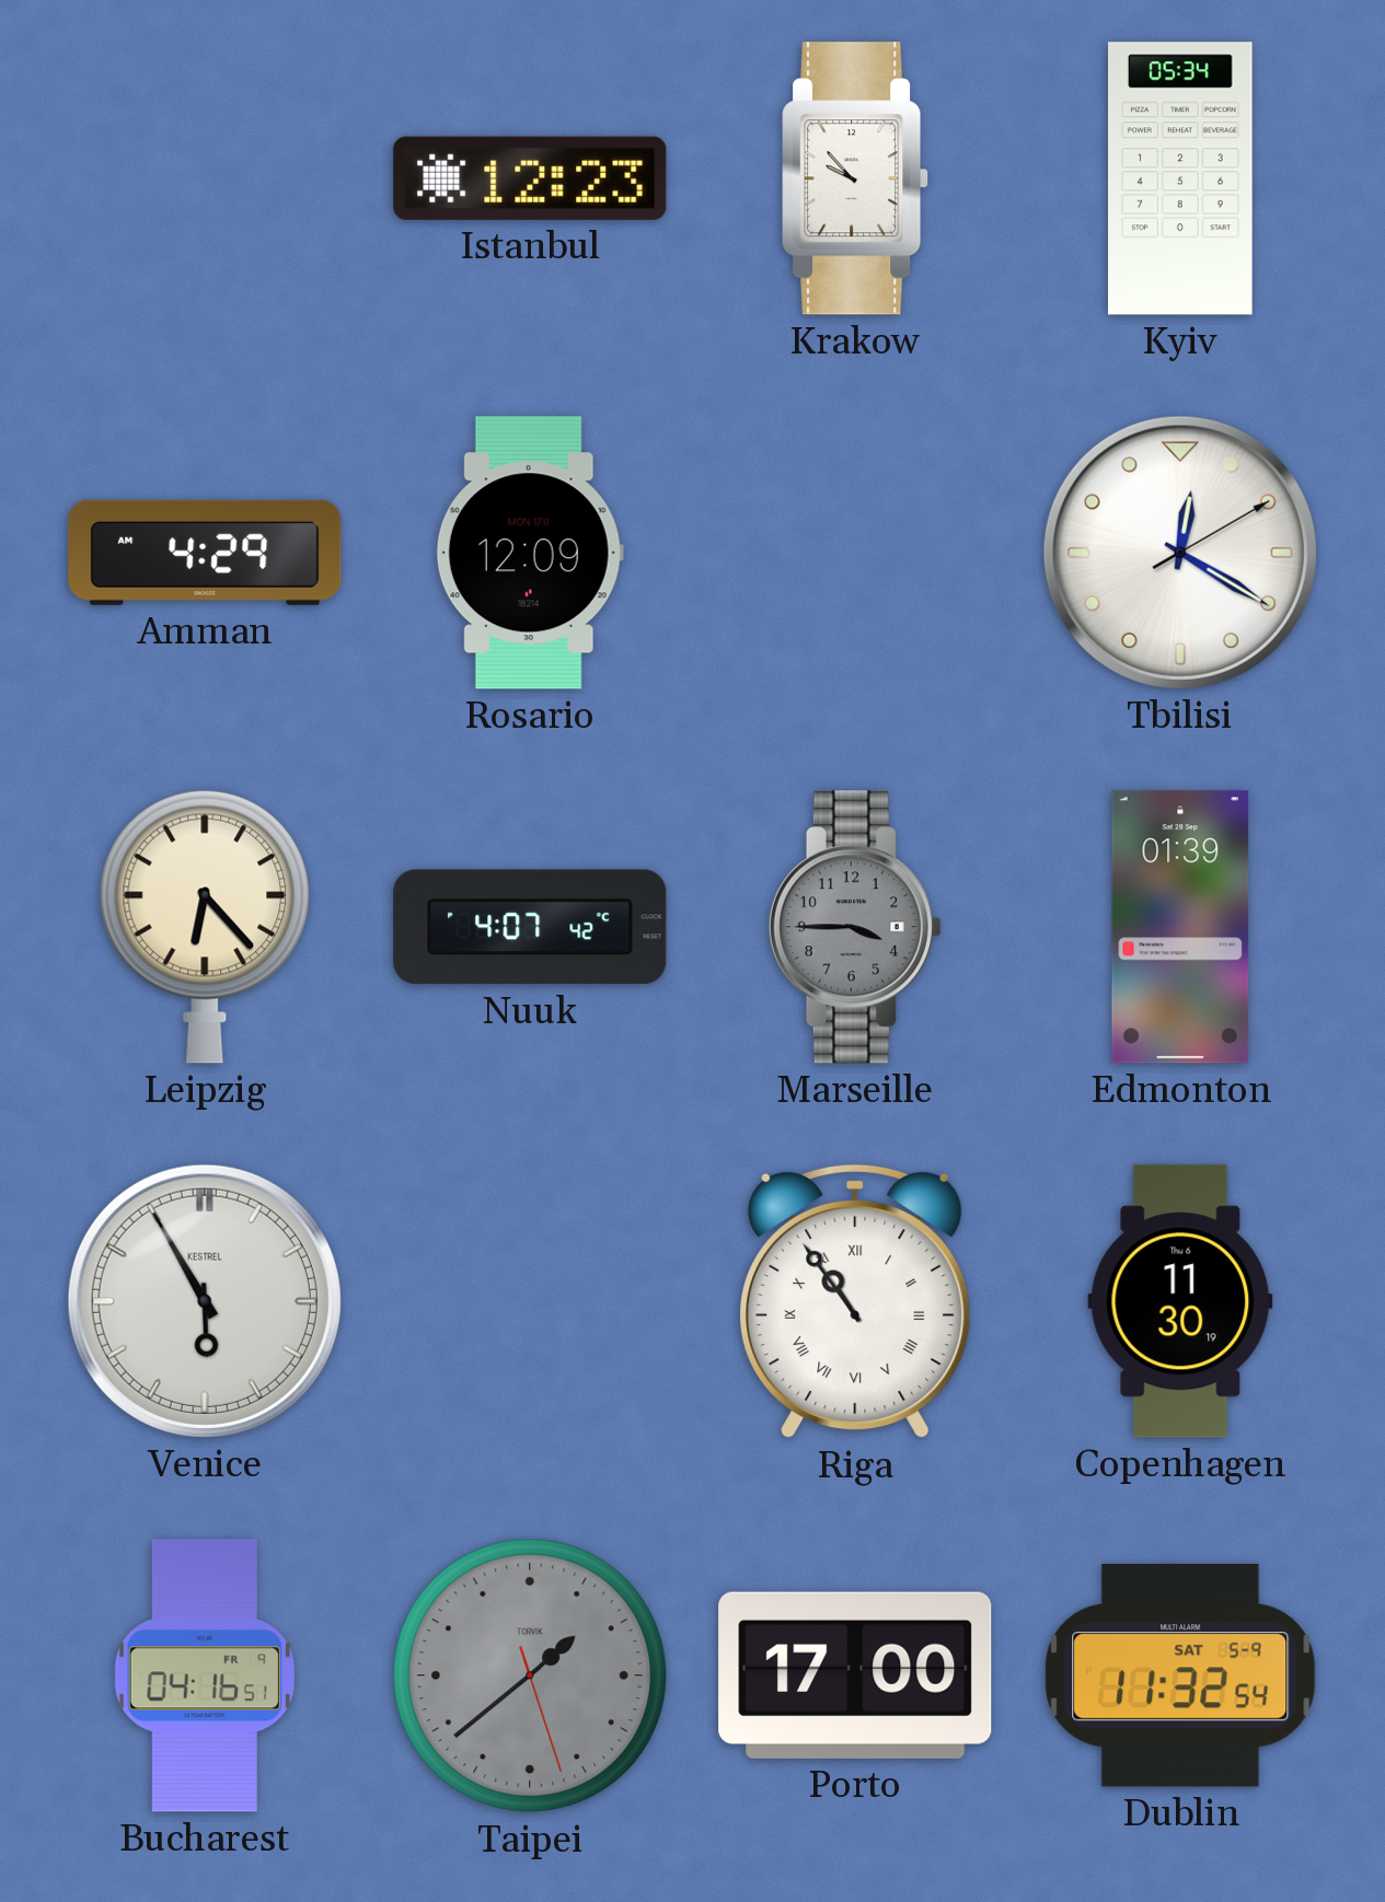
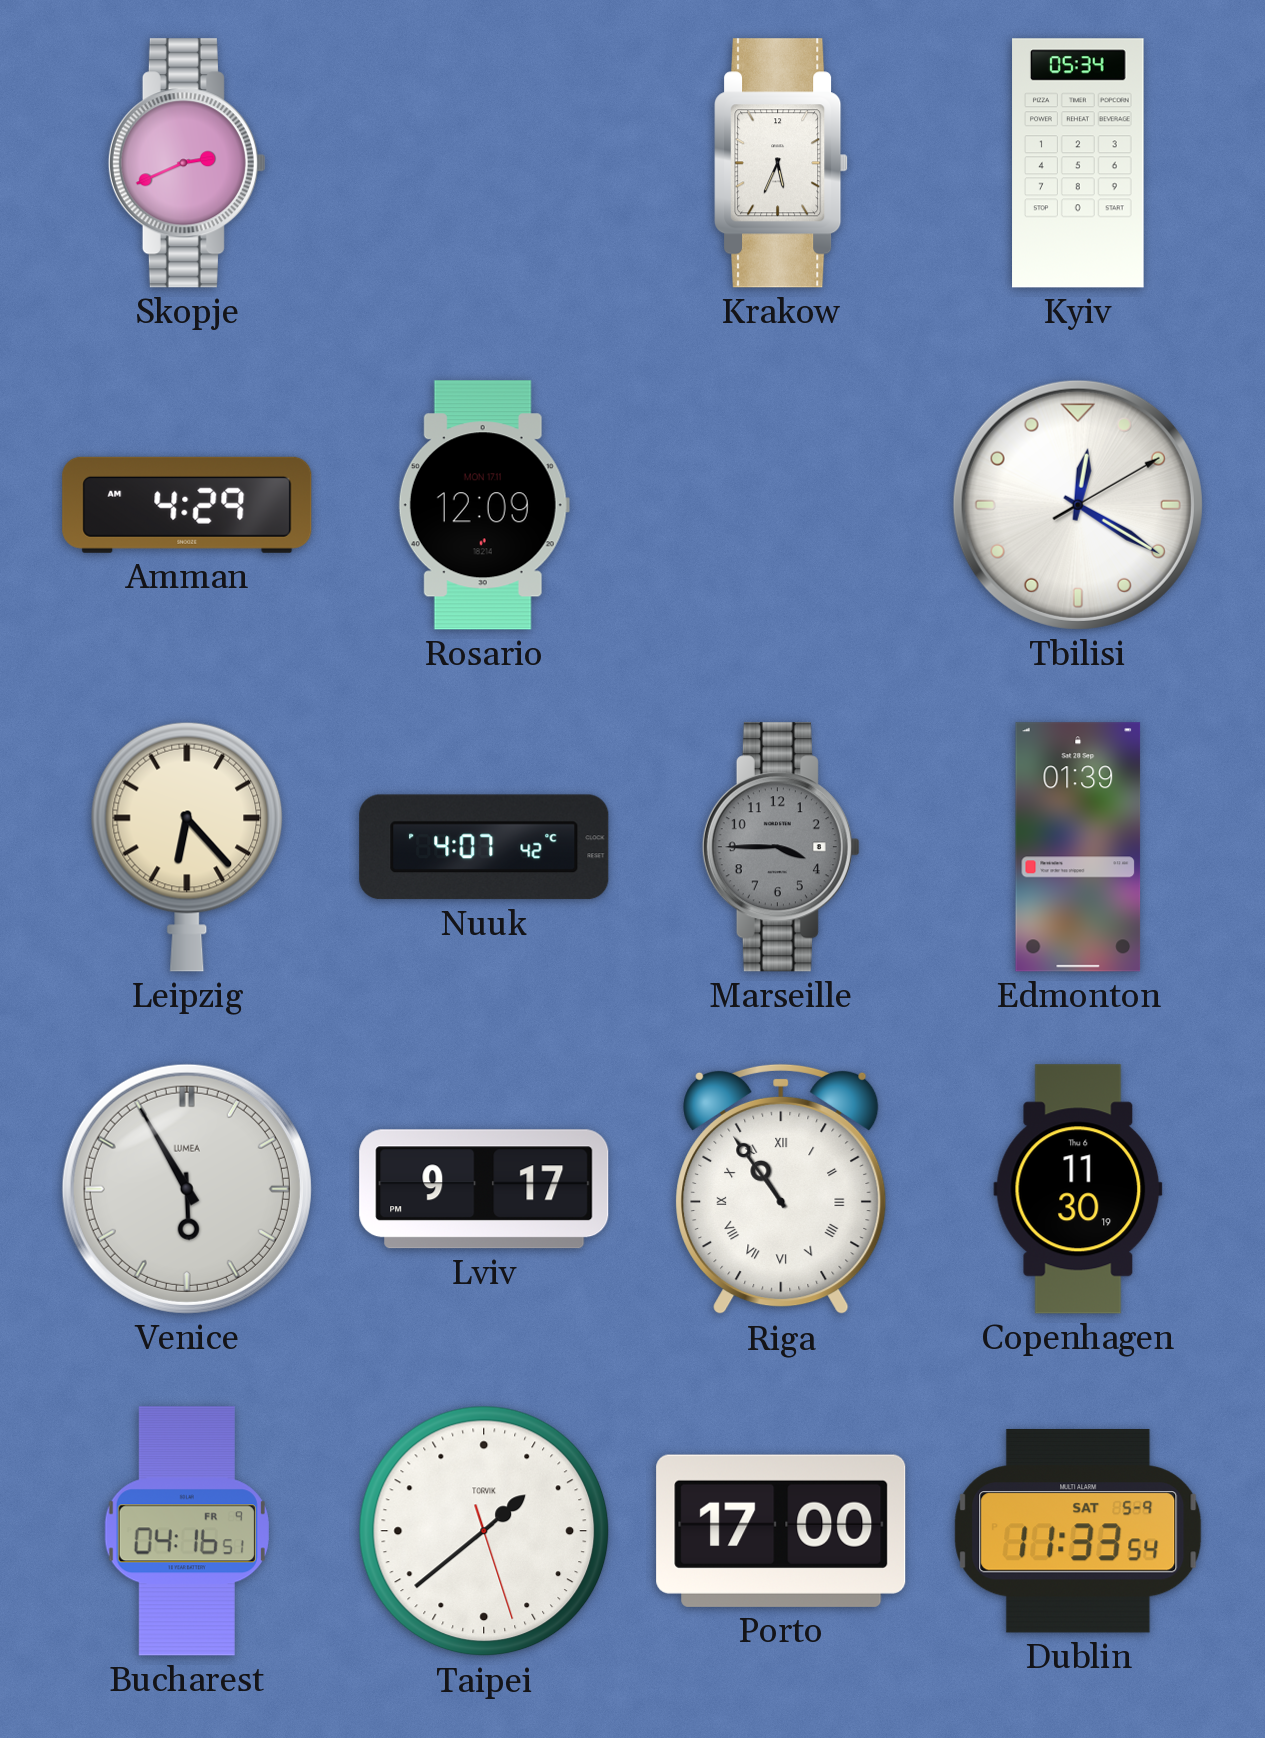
Skopje: none -> 2:41 (187, 163)
Istanbul: 12:23 -> none (530, 178)
Krakow: 9:53 -> 5:34 (782, 163)
Venice brand: KESTREL -> LUMEA (187, 1189)
Lviv: none -> 9:17 (484, 1189)
Taipei dial: grey -> white (484, 1531)
Dublin: 11:32 -> 11:33 (1078, 1531)
